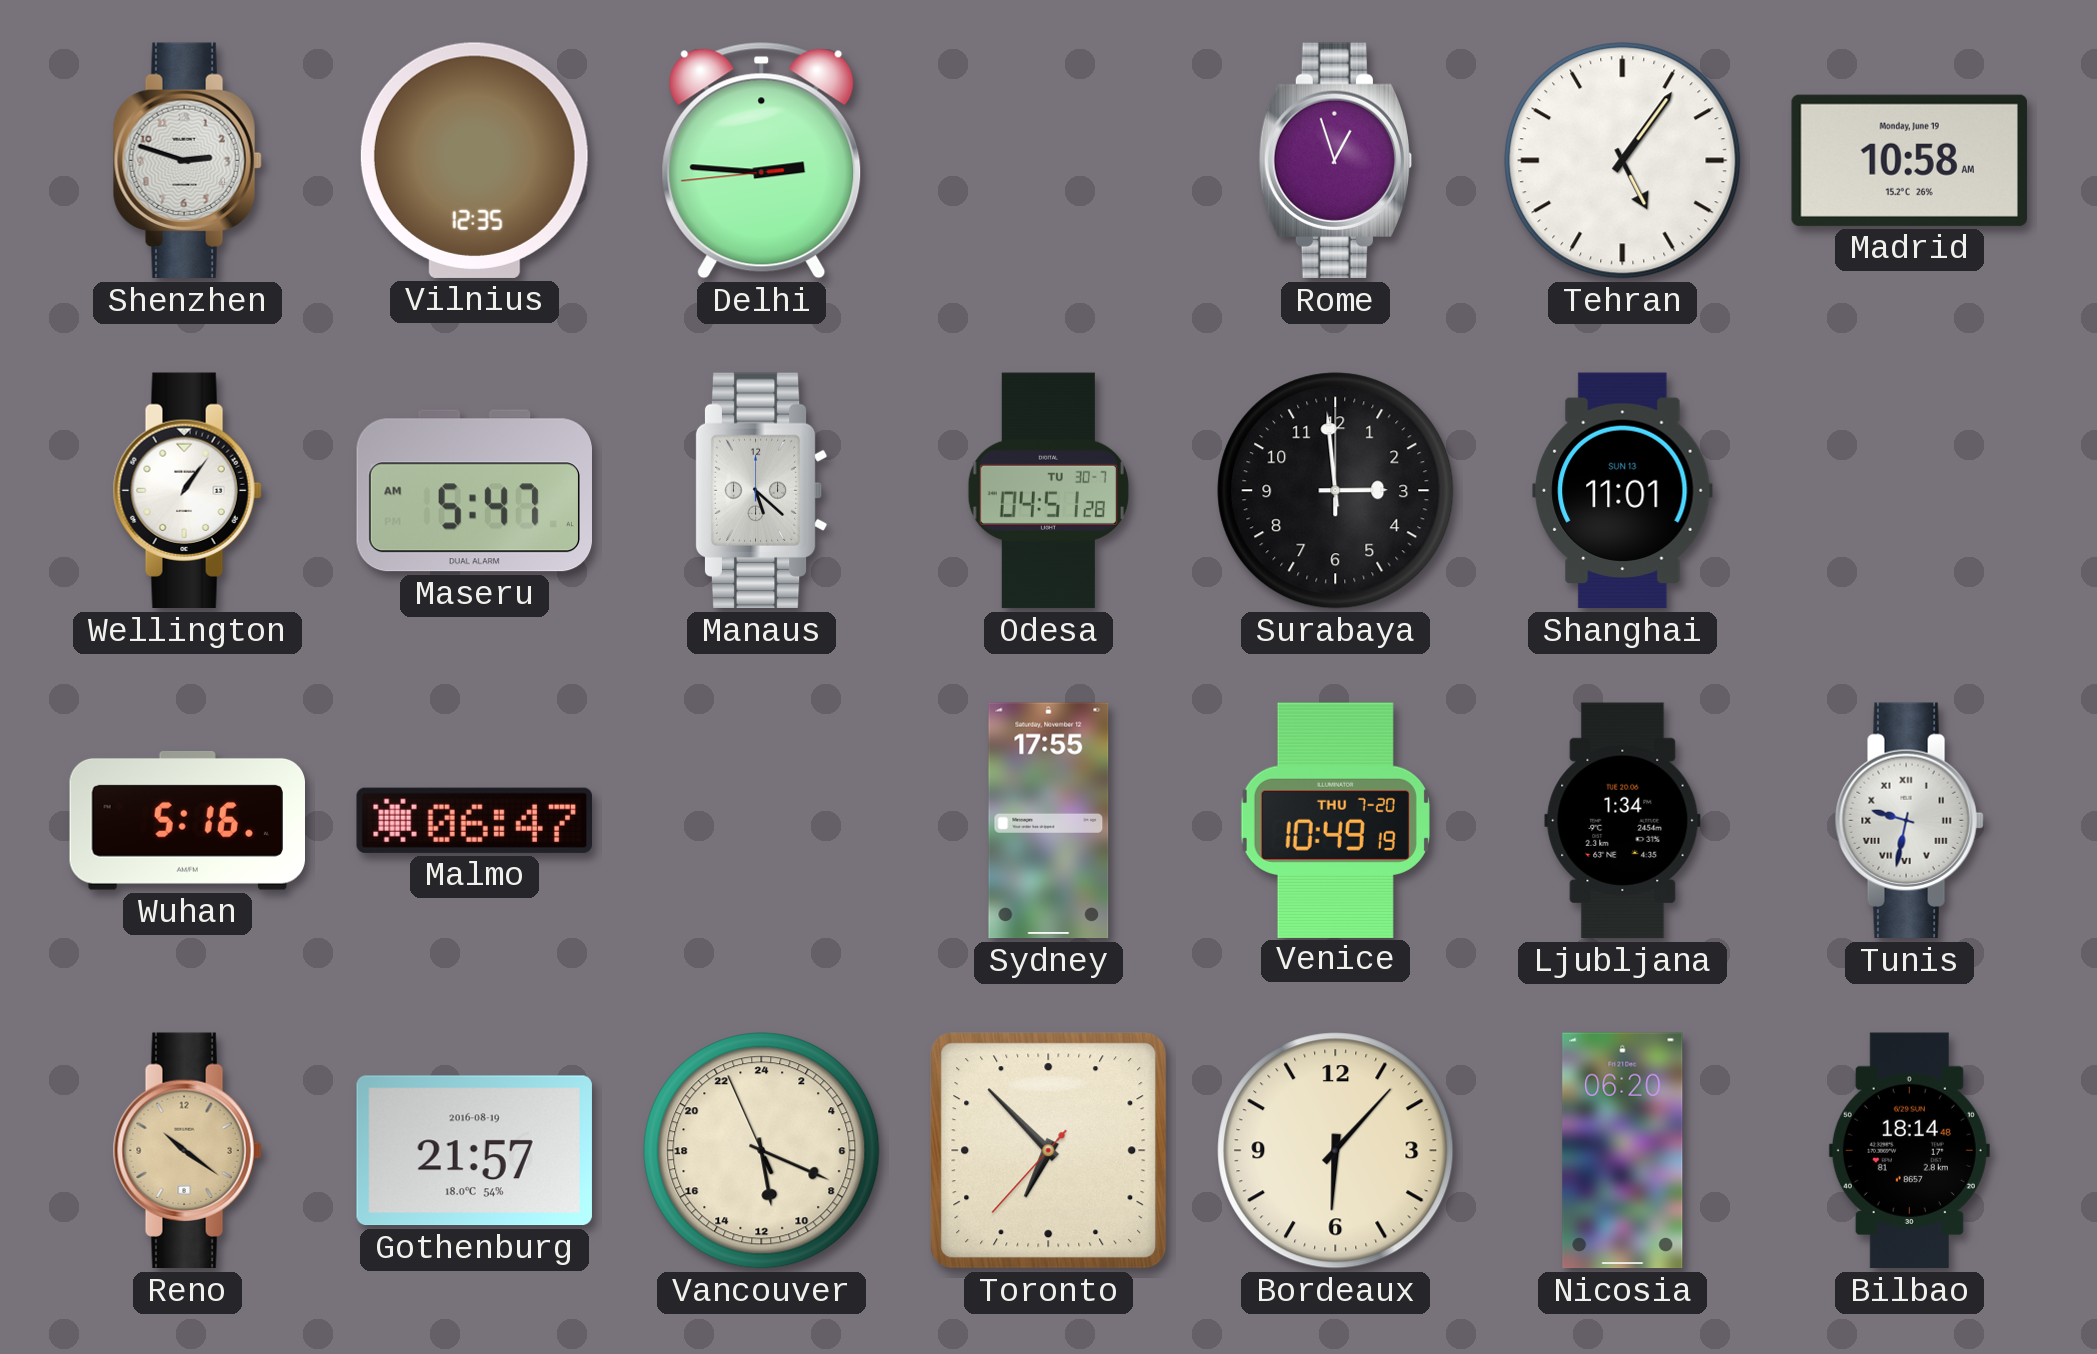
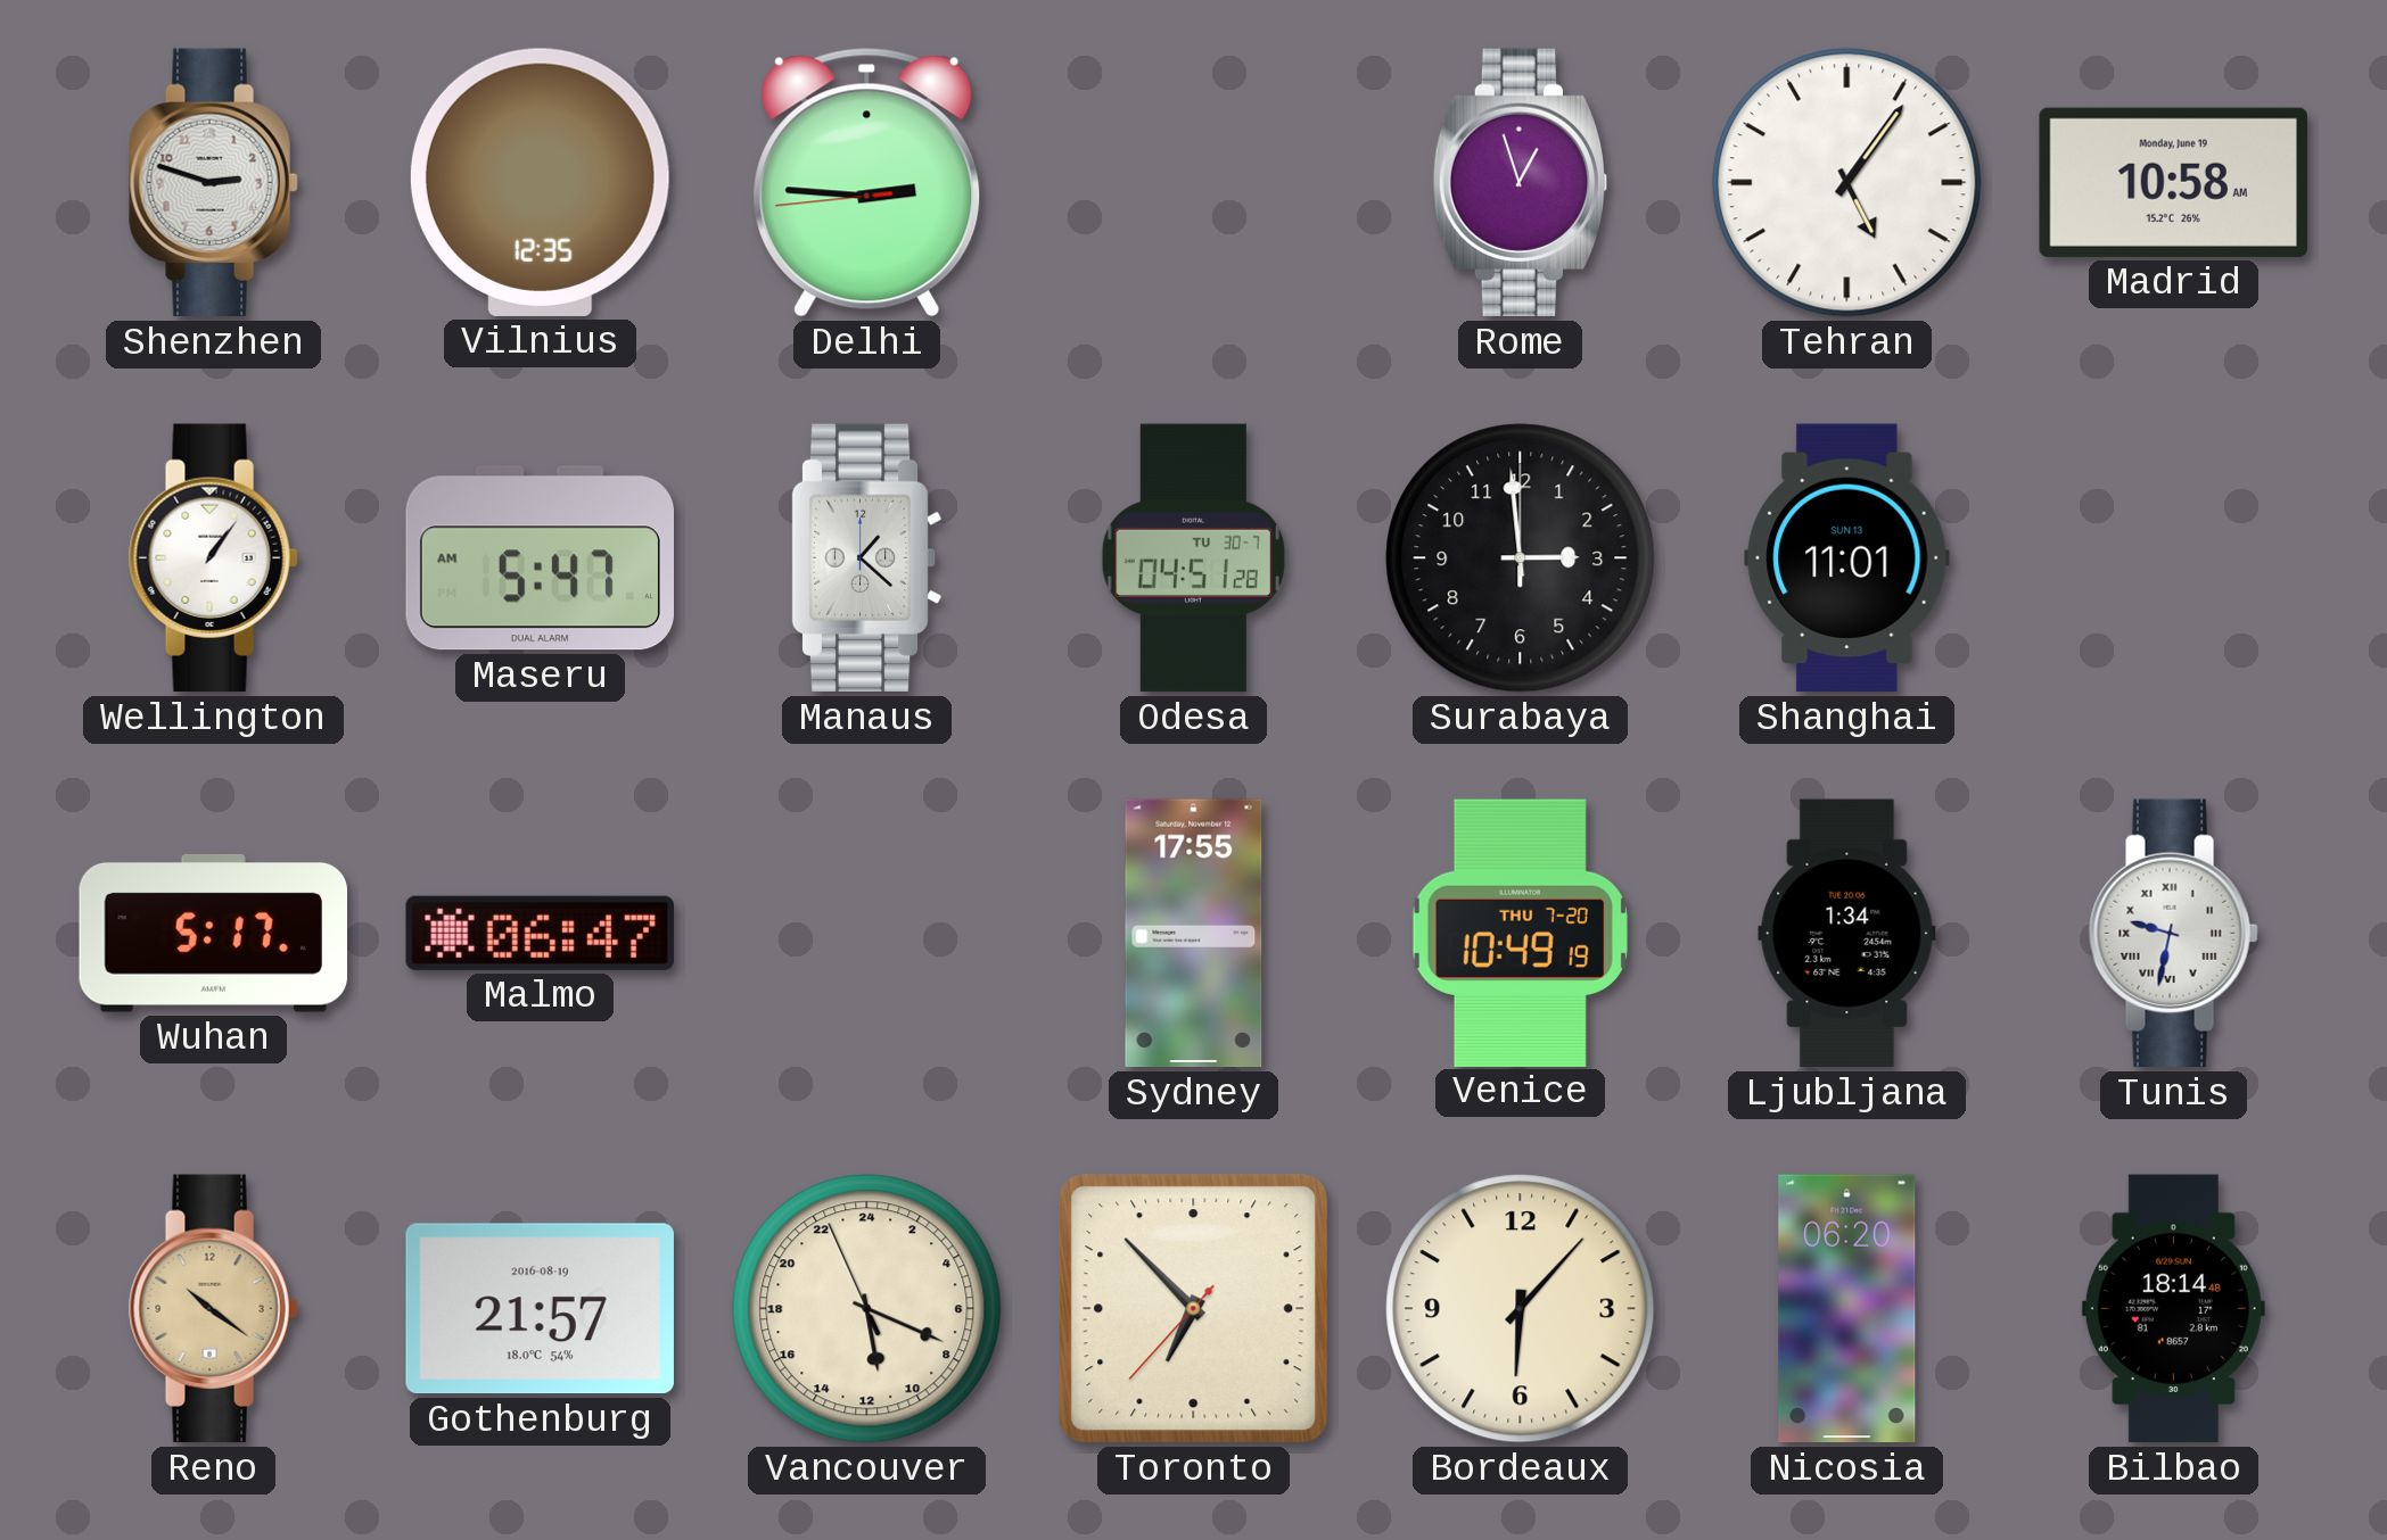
Manaus: 5:22 -> 1:22 (866, 558)
Wuhan: 5:16 -> 5:17 (213, 934)
